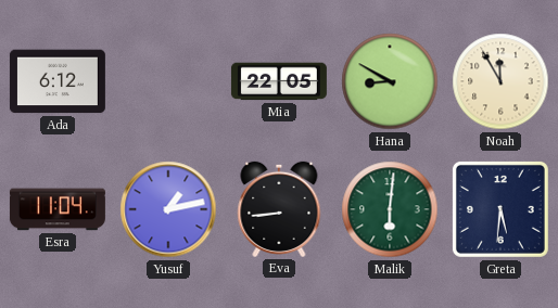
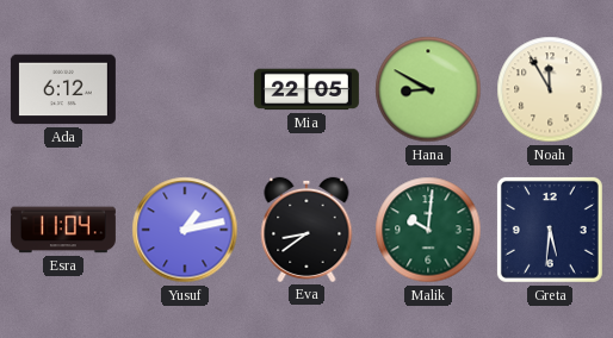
Eva: 8:44 -> 8:39 (306, 230)
Malik: 6:01 -> 10:01 (428, 230)
